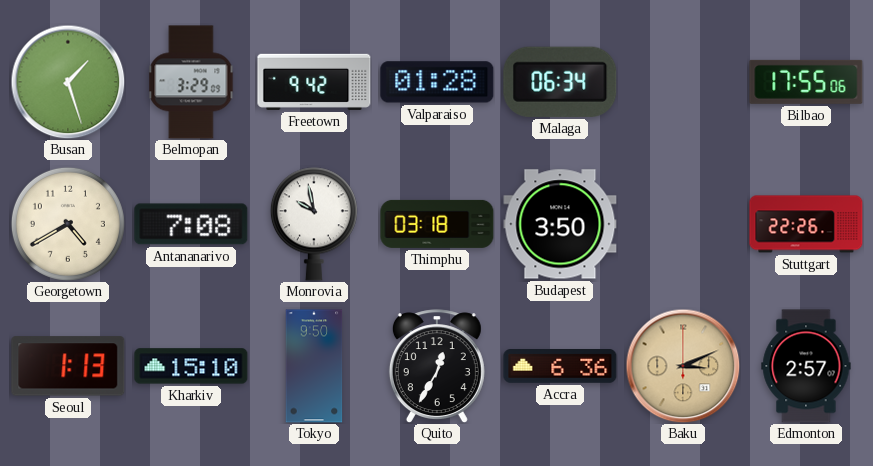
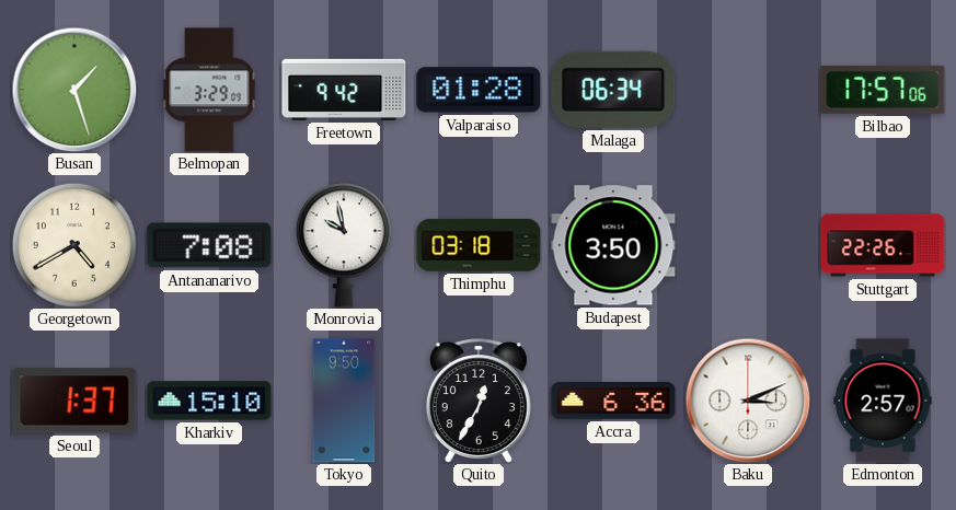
Bilbao: 17:55 -> 17:57 (883, 90)
Seoul: 1:13 -> 1:37 (74, 401)
Baku dial: champagne -> white (748, 401)
